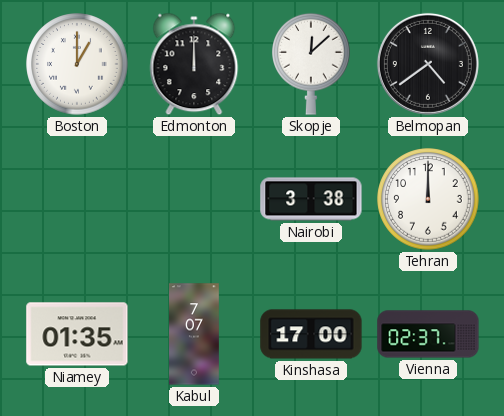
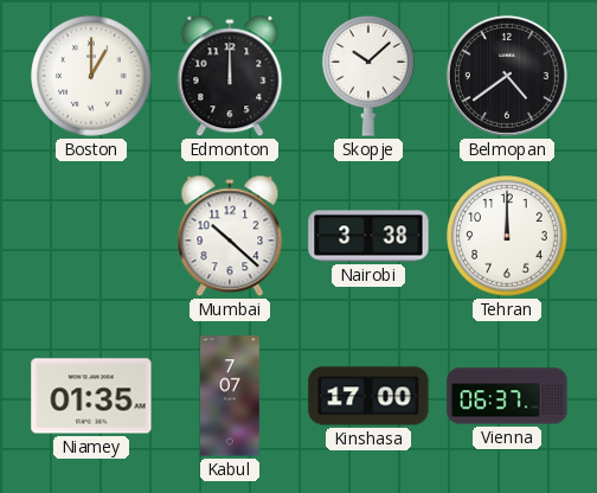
Skopje: 12:08 -> 10:08 (370, 76)
Mumbai: none -> 10:22 (230, 236)
Vienna: 02:37 -> 06:37 (507, 396)
